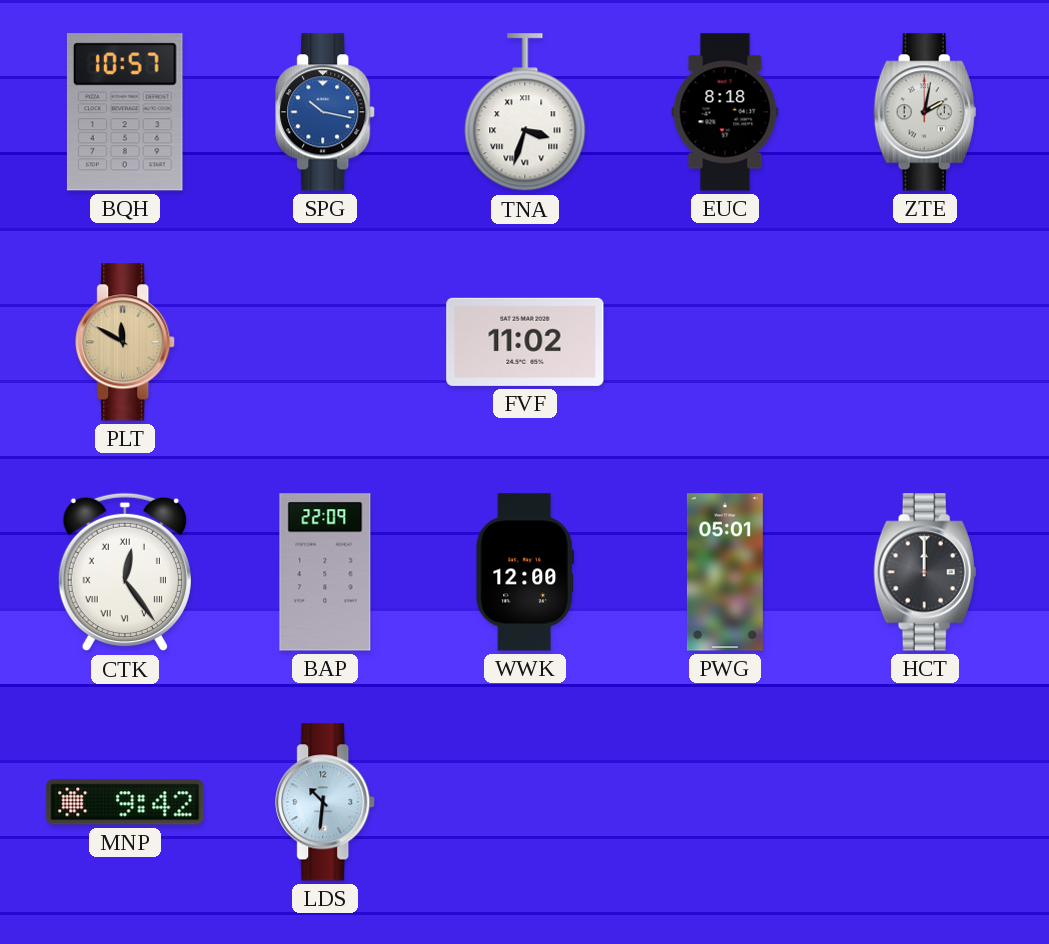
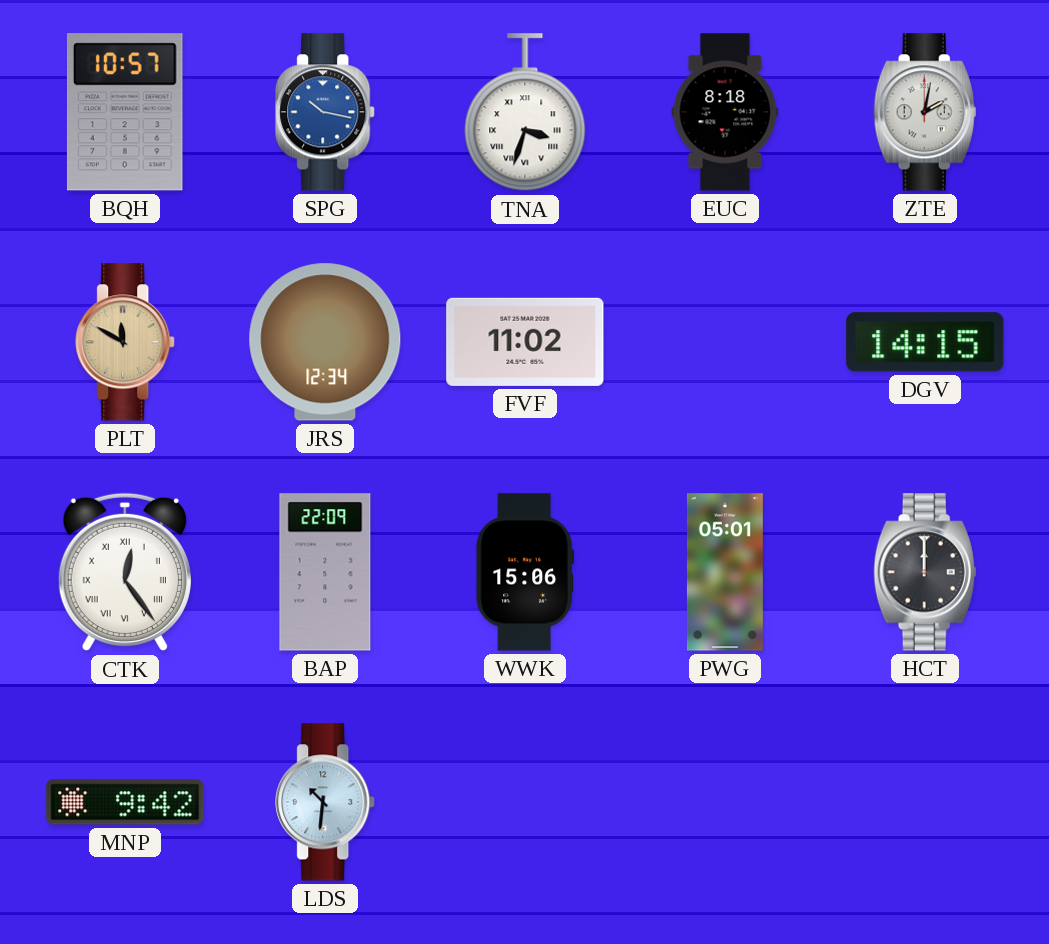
JRS: none -> 12:34 (325, 342)
DGV: none -> 14:15 (925, 342)
WWK: 12:00 -> 15:06 (525, 572)
